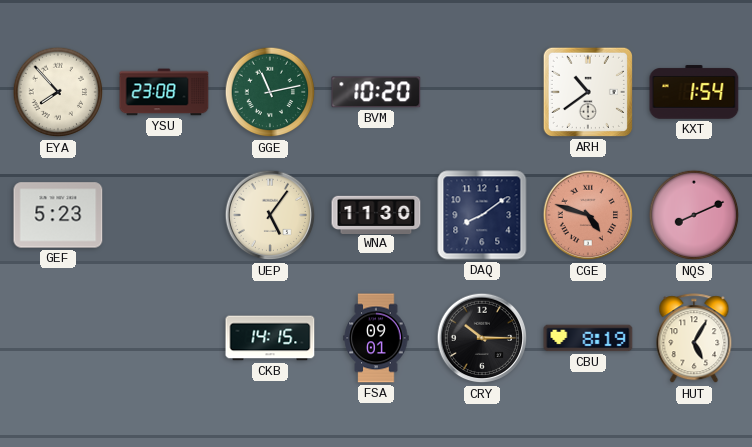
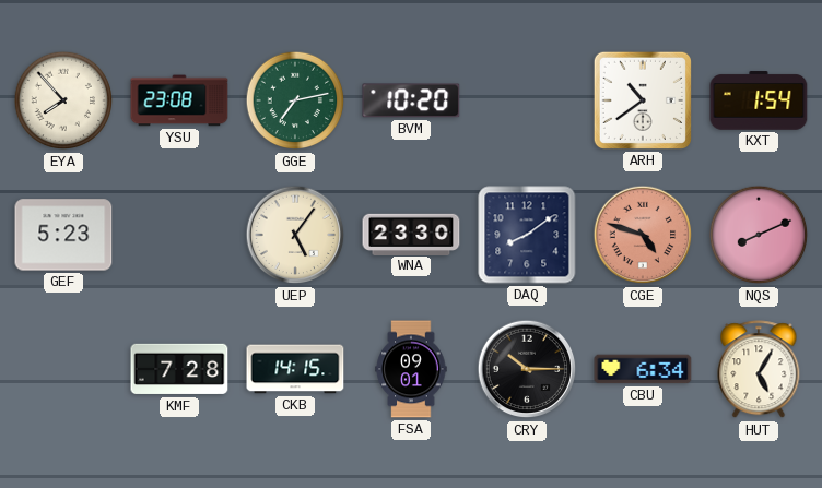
GGE: 11:13 -> 7:13 (295, 100)
WNA: 11:30 -> 23:30 (411, 234)
KMF: none -> 7:28 (179, 369)
CBU: 8:19 -> 6:34 (643, 369)
